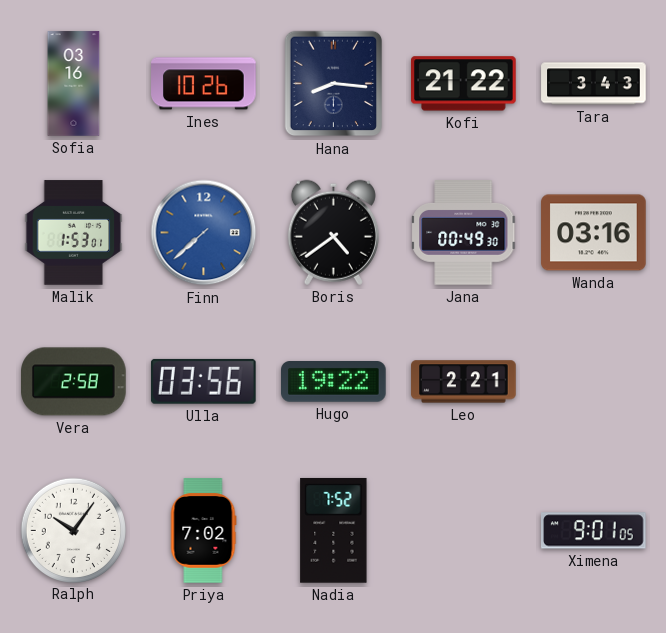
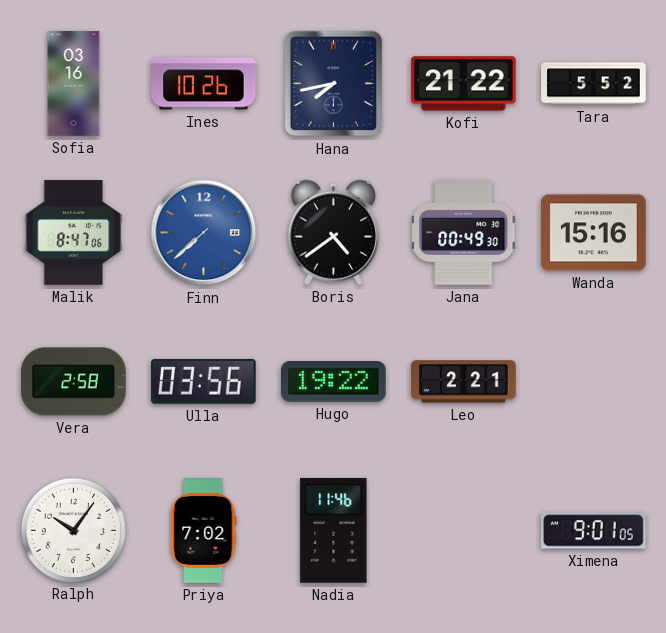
Hana: 8:16 -> 7:43 (334, 84)
Tara: 3:43 -> 5:52 (594, 84)
Malik: 1:53 -> 8:47 (74, 233)
Wanda: 03:16 -> 15:16 (594, 233)
Nadia: 7:52 -> 11:46 (334, 530)
